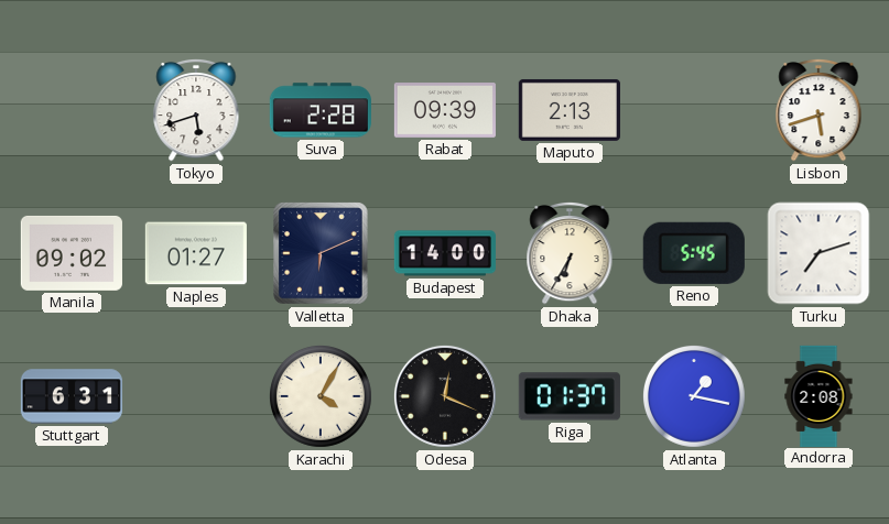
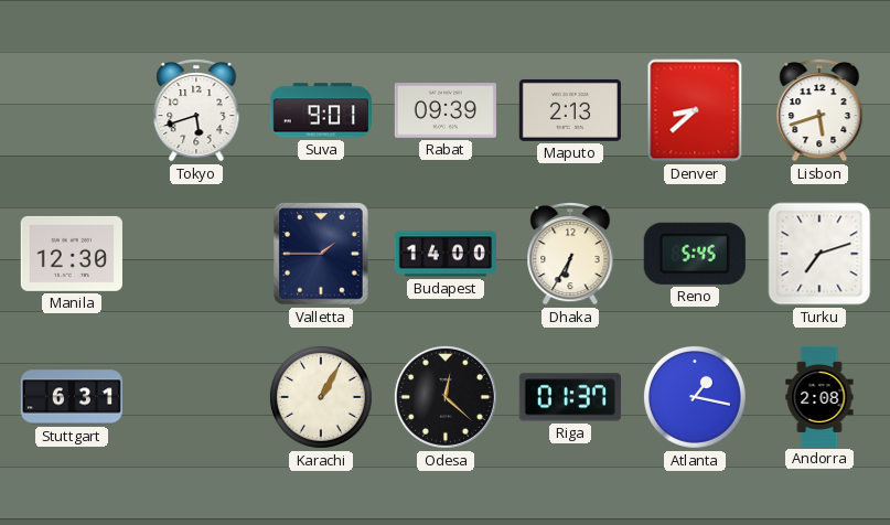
Suva: 2:28 -> 9:01 (321, 110)
Denver: none -> 8:38 (695, 110)
Manila: 09:02 -> 12:30 (72, 254)
Naples: 01:27 -> none (196, 253)
Valletta: 6:11 -> 1:45 (321, 254)
Karachi: 4:05 -> 1:05 (321, 397)
Odesa: 12:19 -> 12:22 (446, 397)
